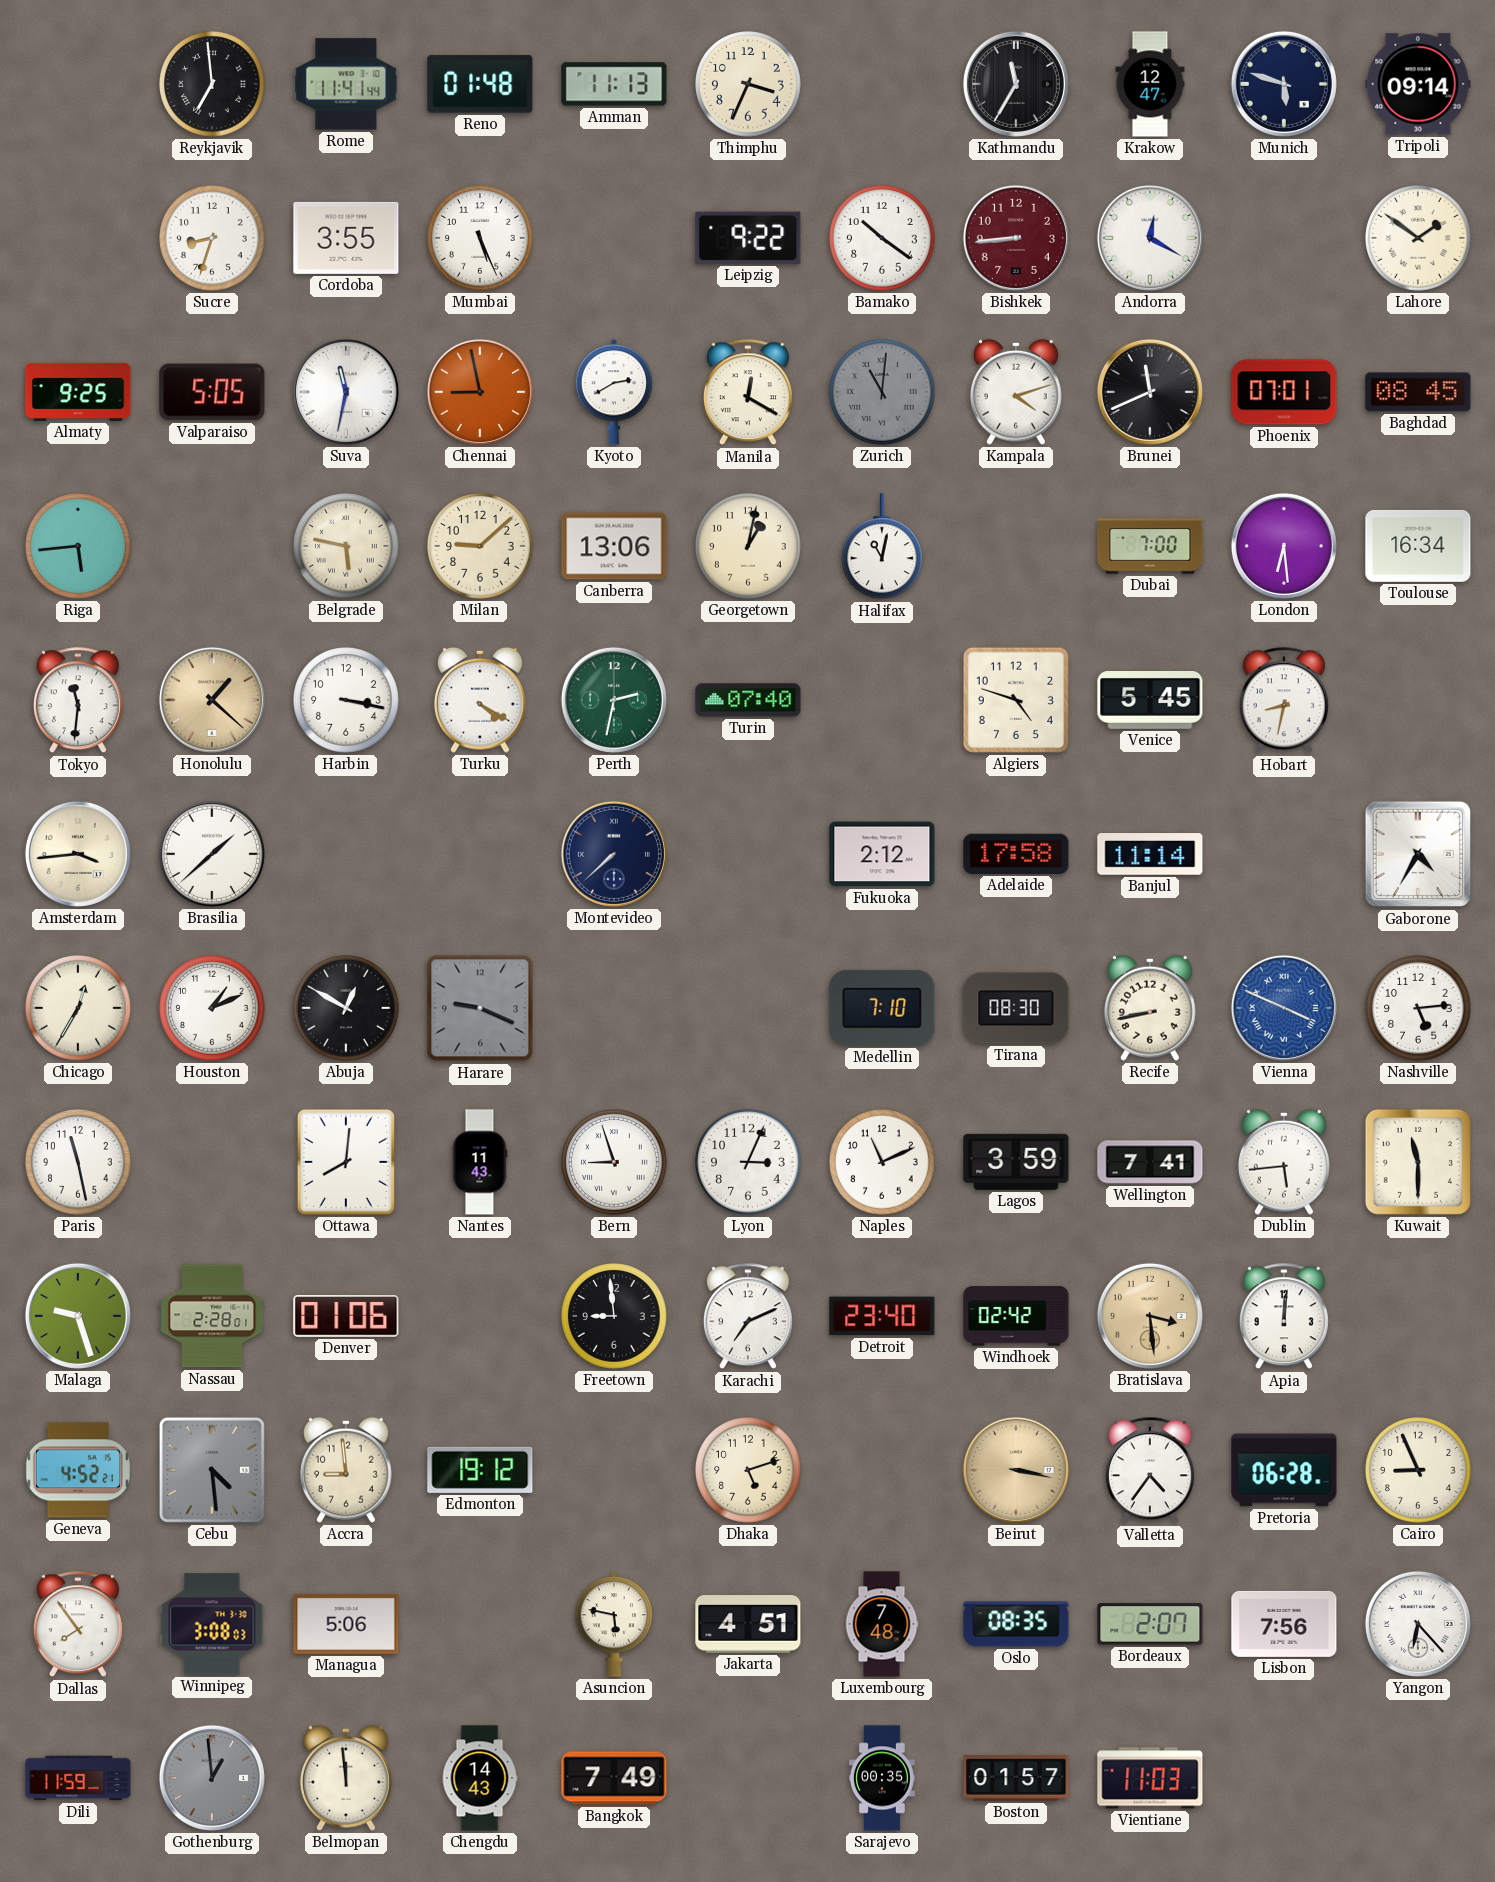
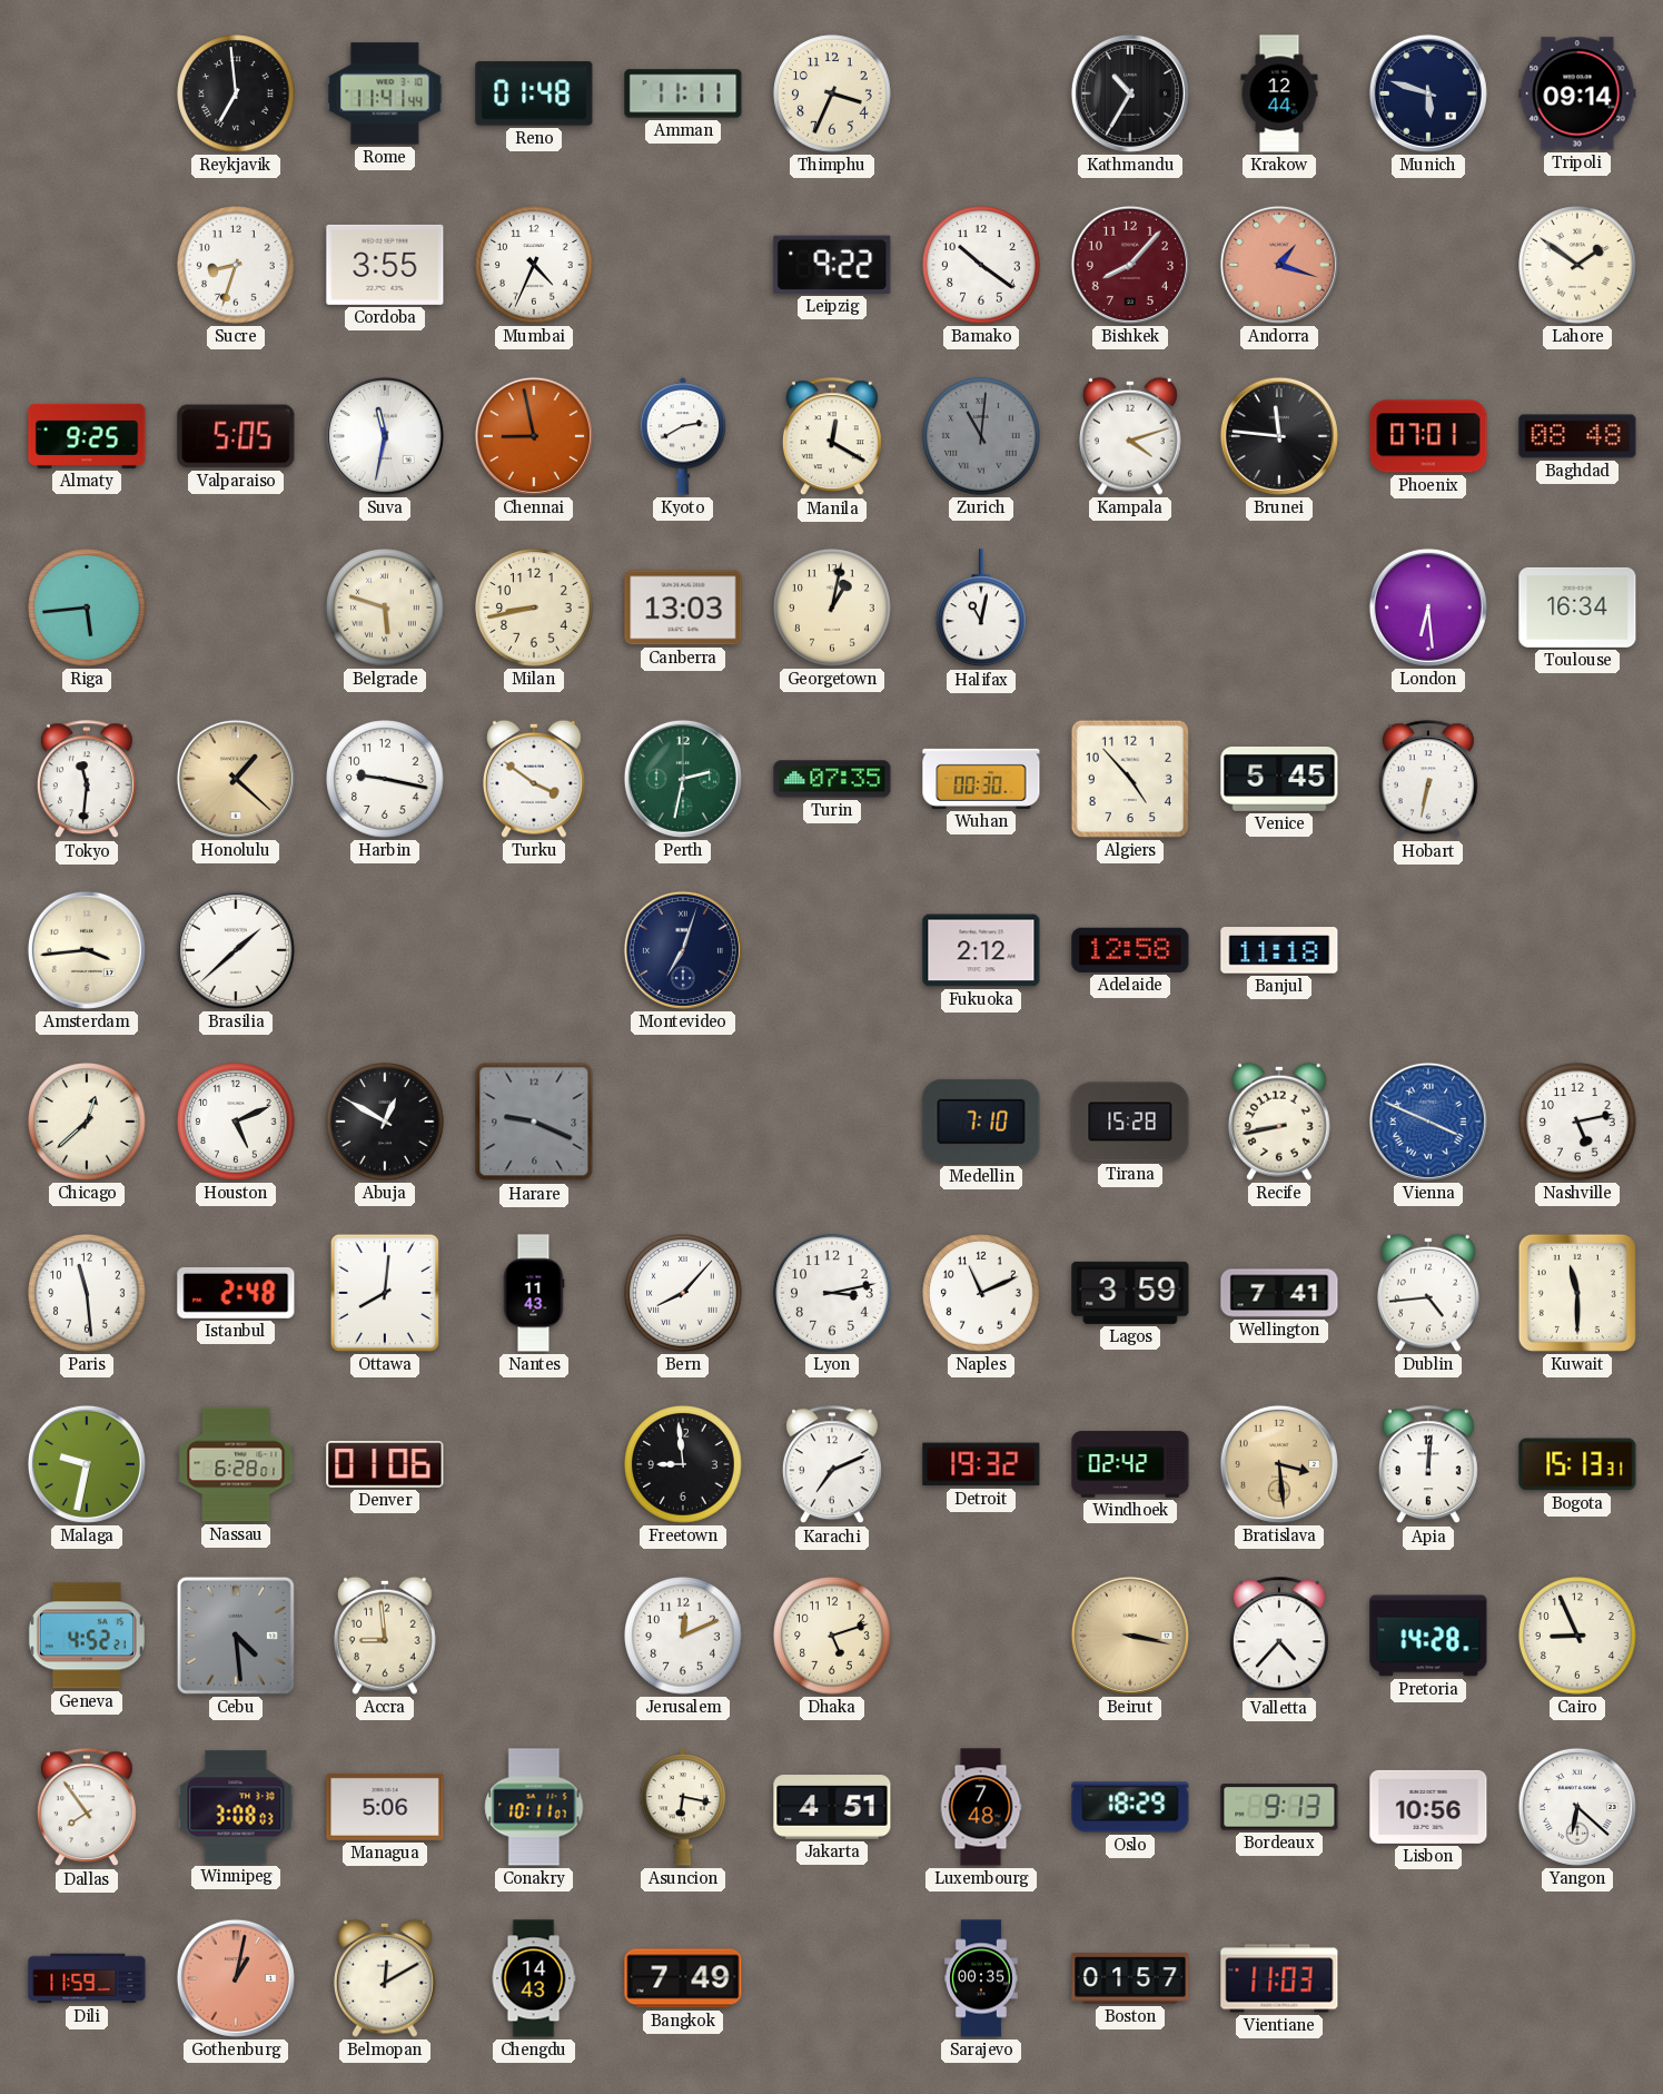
Amman: 11:13 -> 11:11 (683, 93)
Kathmandu: 11:35 -> 10:35 (1130, 93)
Krakow: 12:47 -> 12:44 (1279, 93)
Mumbai: 5:26 -> 4:34 (534, 265)
Bishkek: 8:44 -> 8:07 (1130, 265)
Andorra: 12:20 -> 1:18 (1279, 265)
Andorra dial: white -> salmon (1279, 265)
Brunei: 11:41 -> 11:46 (1279, 436)
Baghdad: 08:45 -> 08:48 (1577, 436)
Belgrade: 5:47 -> 5:48 (385, 608)
Milan: 9:08 -> 8:43 (534, 608)
Canberra: 13:06 -> 13:03 (683, 608)
Dubai: 7:00 -> none (1150, 546)
Harbin: 3:17 -> 9:17 (385, 779)
Turku: 4:20 -> 3:51 (534, 779)
Turin: 07:40 -> 07:35 (832, 779)
Wuhan: none -> 00:30 (981, 779)
Algiers: 4:48 -> 4:53 (1130, 779)
Hobart: 8:32 -> 6:32 (1428, 780)
Montevideo: 7:38 -> 7:03 (683, 950)
Adelaide: 17:58 -> 12:58 (1130, 950)
Banjul: 11:14 -> 11:18 (1279, 950)
Gaborone: 4:35 -> none (1418, 854)
Chicago: 12:35 -> 12:38 (87, 1122)
Houston: 1:11 -> 5:11 (236, 1122)
Tirana: 08:30 -> 15:28 (1130, 1122)
Nashville: 5:14 -> 5:13 (1577, 1122)
Paris: 11:28 -> 11:29 (87, 1293)
Istanbul: none -> 2:48 (236, 1293)
Bern: 8:57 -> 8:07 (683, 1293)
Lyon: 3:04 -> 3:13 (832, 1293)
Dublin: 5:44 -> 4:44 (1428, 1293)
Malaga: 9:27 -> 9:32 (87, 1464)
Nassau: 2:28 -> 6:28 (236, 1464)
Detroit: 23:40 -> 19:32 (981, 1464)
Bogota: none -> 15:13 (1577, 1464)
Edmonton: 19:12 -> none (480, 1470)
Jerusalem: none -> 12:11 (683, 1636)
Valletta: 4:36 -> 4:37 (1279, 1637)
Pretoria: 06:28 -> 14:28 (1428, 1636)
Conakry: none -> 10:11 (534, 1807)
Asuncion: 5:47 -> 6:17 (683, 1807)
Oslo: 08:35 -> 18:29 (1130, 1807)
Bordeaux: 2:07 -> 9:13 (1279, 1807)
Lisbon: 7:56 -> 10:56 (1428, 1807)
Yangon: 6:23 -> 6:22 (1577, 1807)
Gothenburg: 12:59 -> 1:02 (236, 1978)
Gothenburg dial: grey -> salmon (236, 1978)
Belmopan: 11:59 -> 12:10 (385, 1978)
